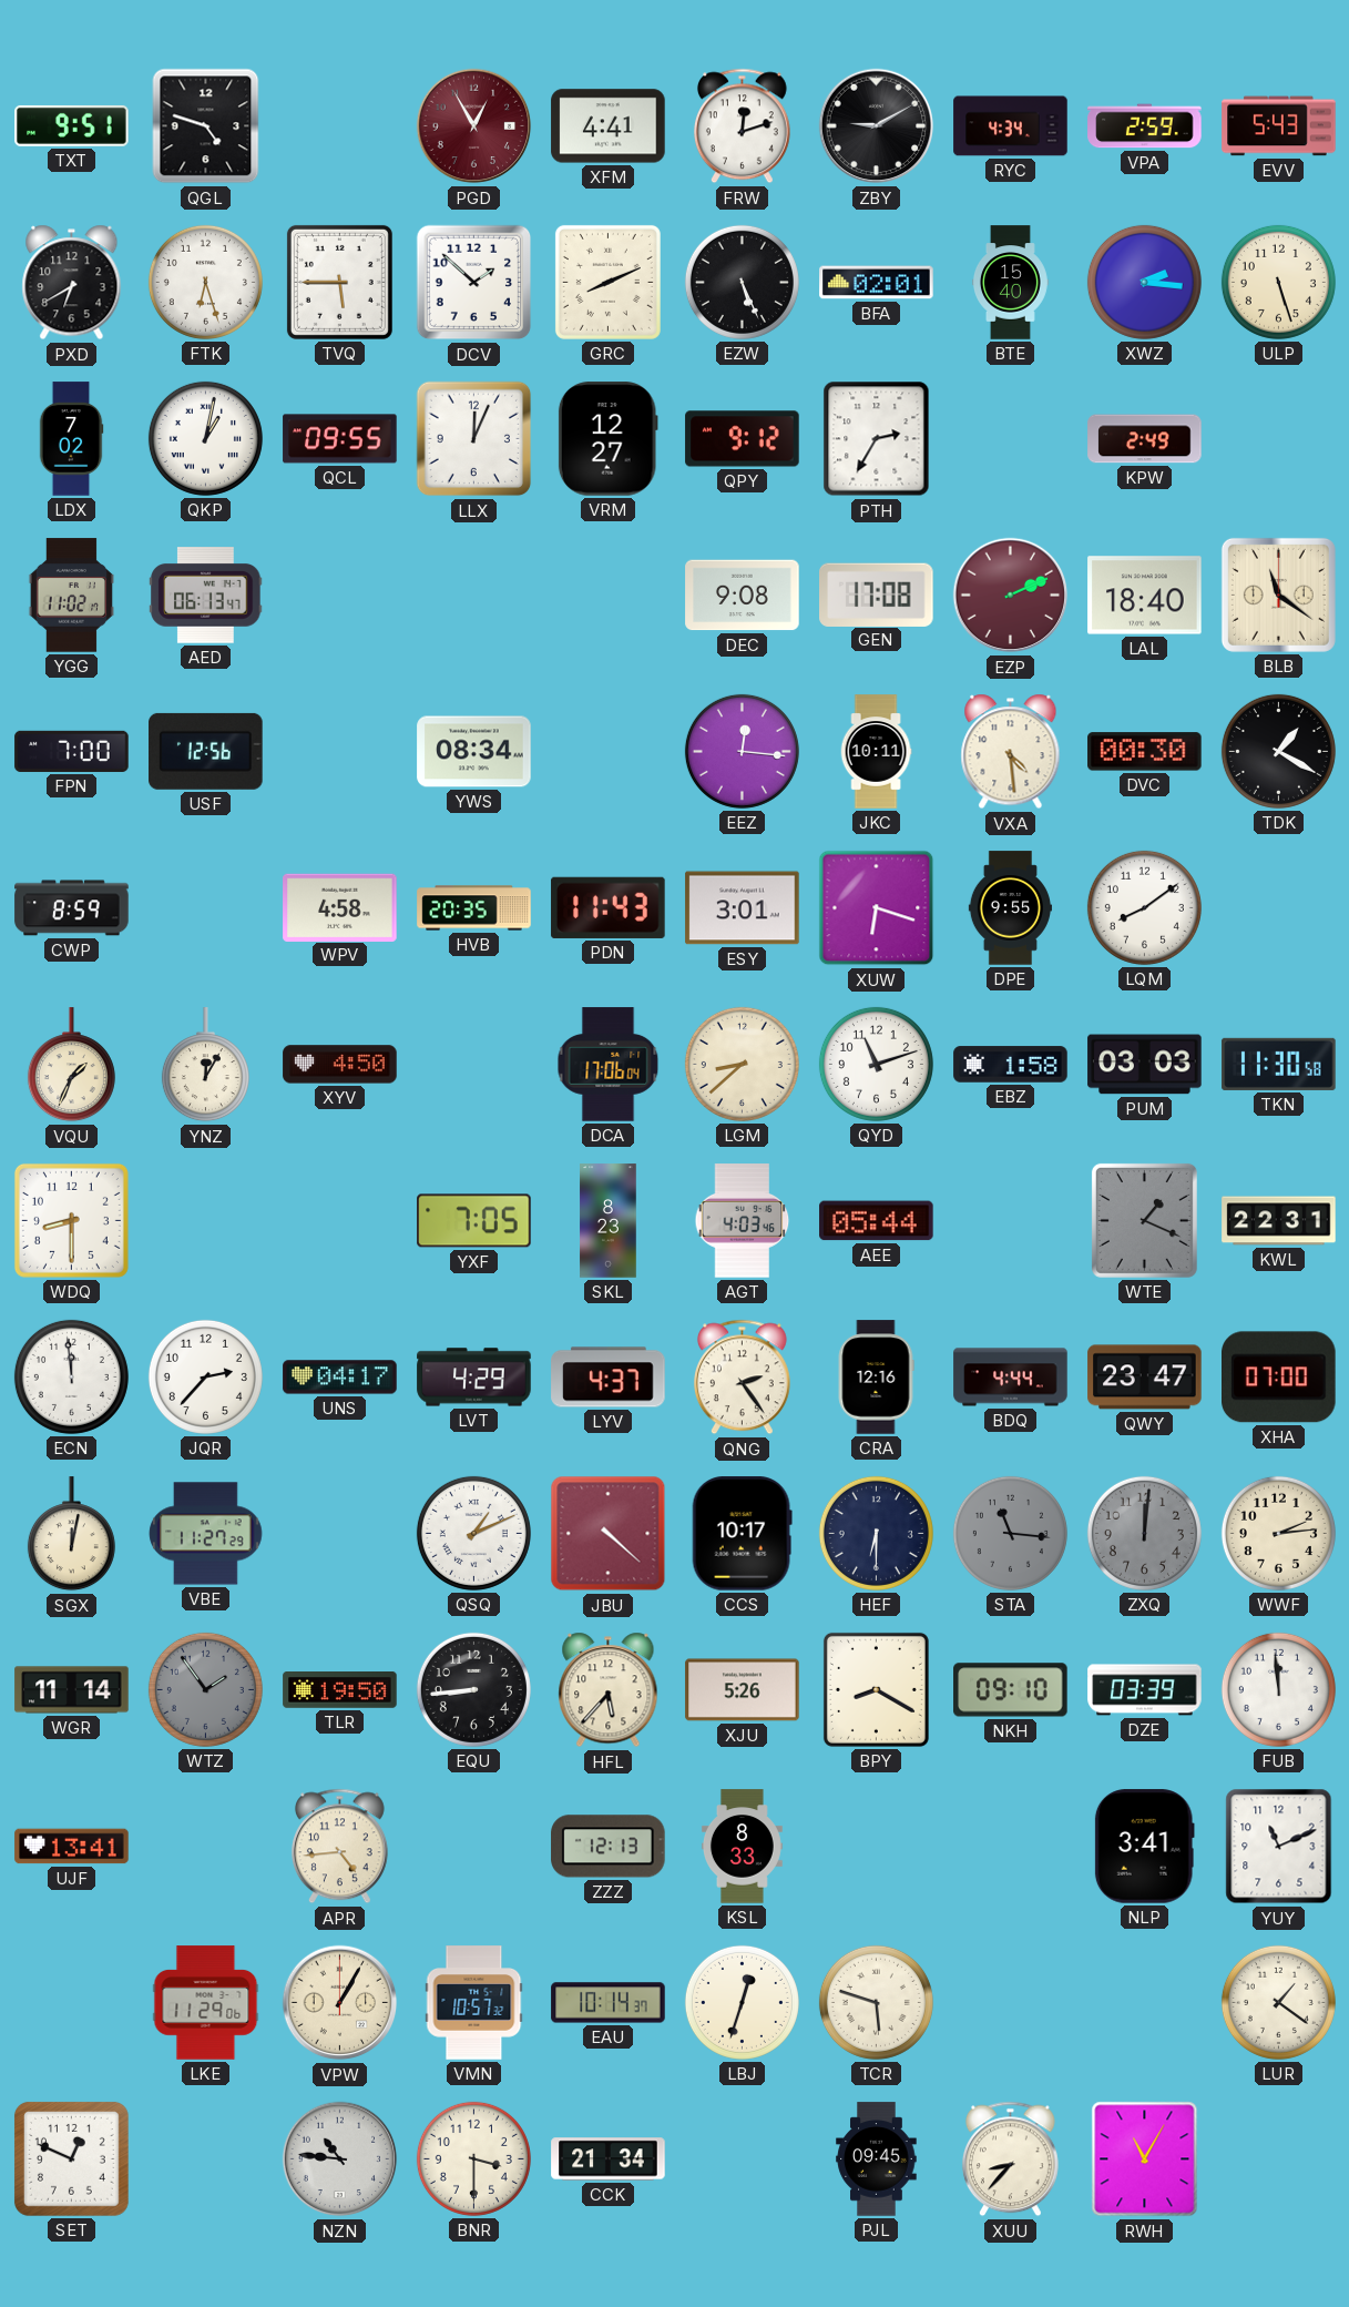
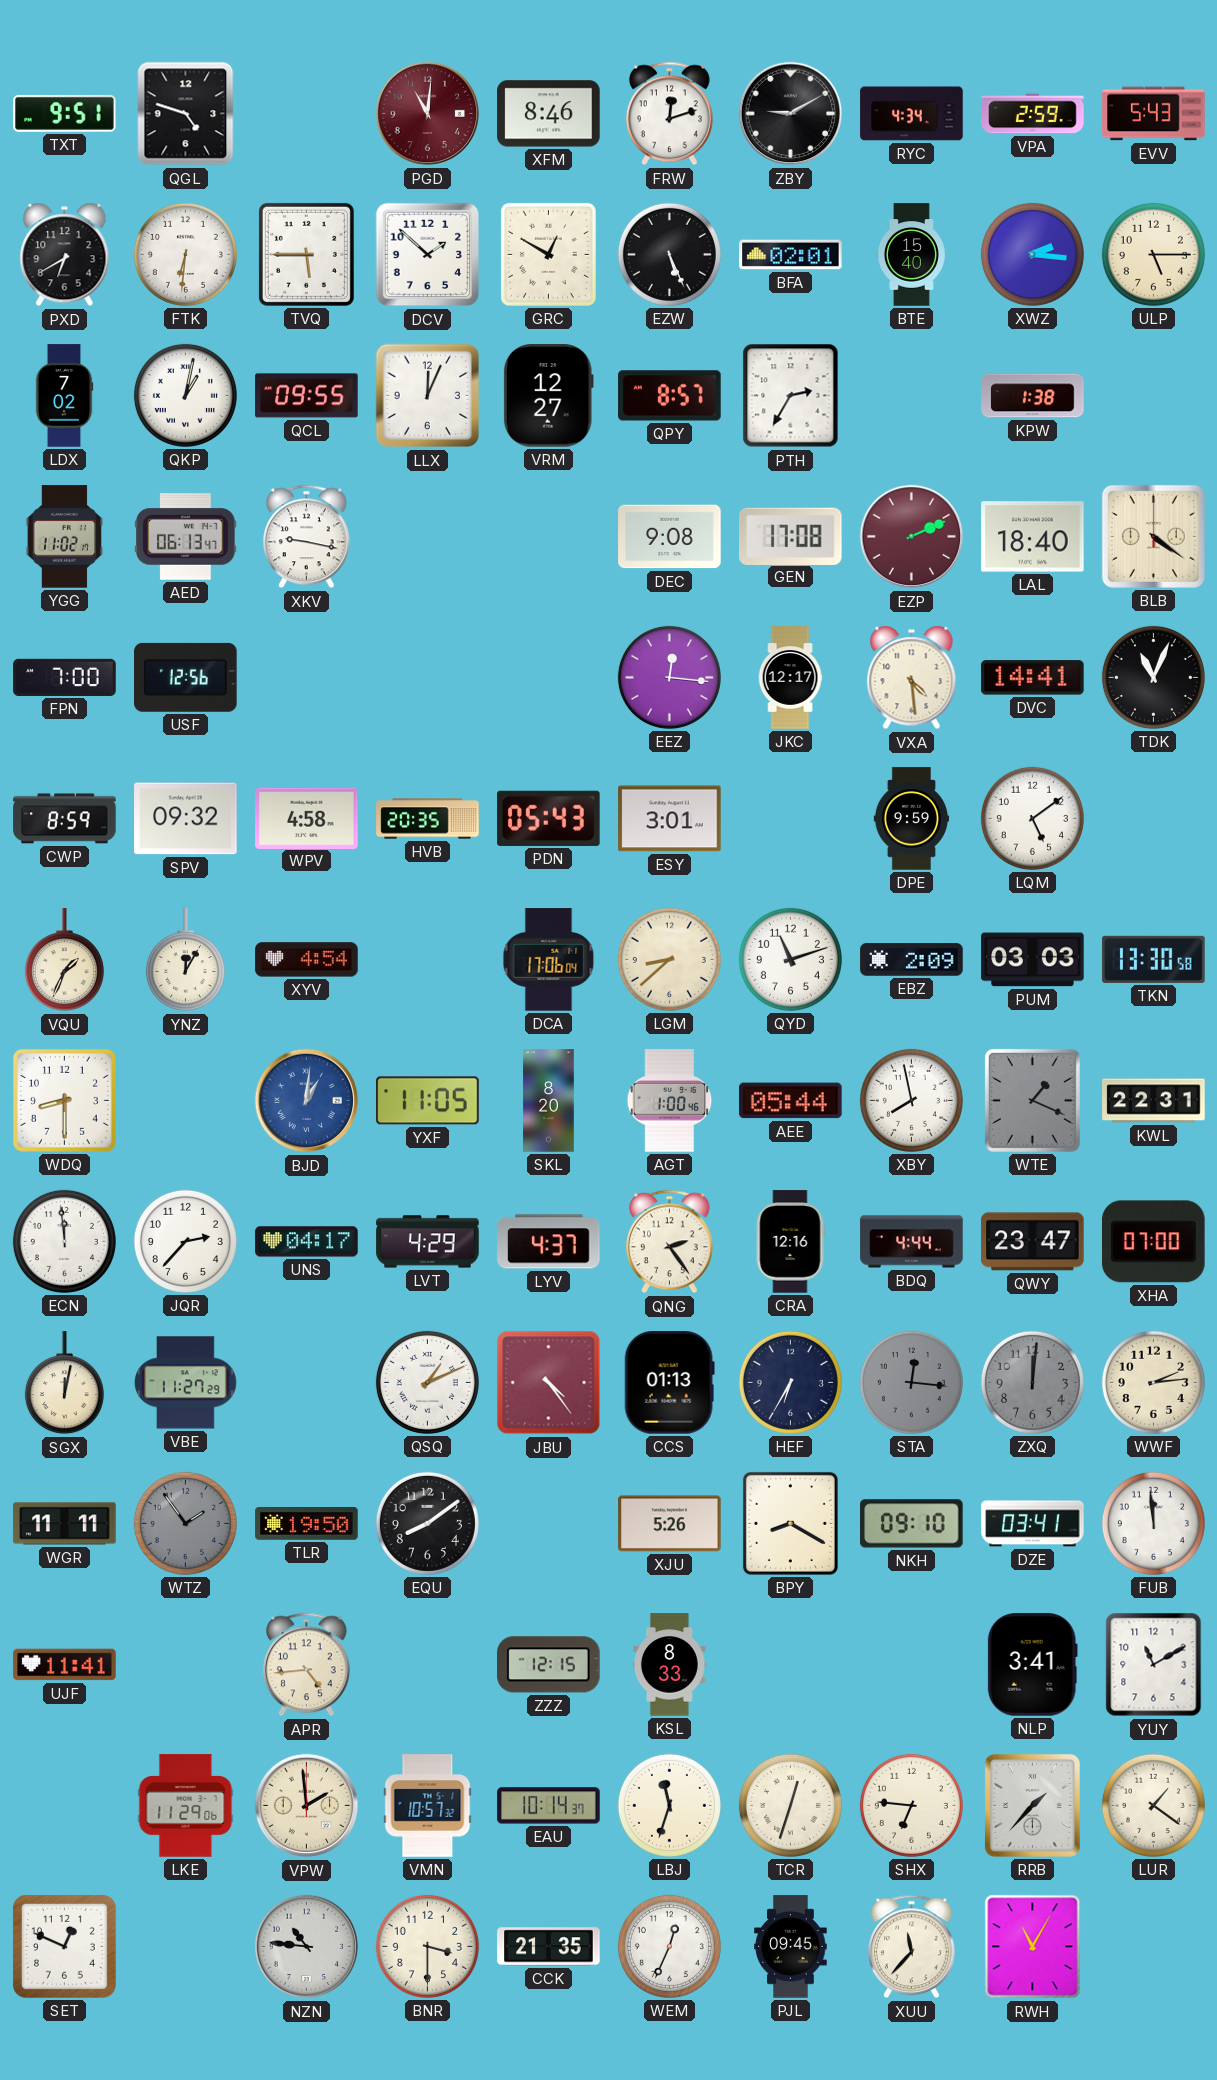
PGD: 12:55 -> 11:01 (428, 114)
XFM: 4:41 -> 8:46 (549, 114)
FTK: 6:27 -> 6:31 (185, 254)
GRC: 8:11 -> 12:50 (548, 254)
ULP: 5:27 -> 5:15 (1153, 254)
QPY: 9:12 -> 8:57 (670, 396)
KPW: 2:49 -> 1:38 (1033, 396)
XKV: none -> 9:17 (306, 537)
BLB: 11:21 -> 4:21 (1153, 536)
YWS: 08:34 -> none (474, 752)
JKC: 10:11 -> 12:17 (790, 678)
DVC: 00:30 -> 14:41 (1033, 678)
TDK: 1:20 -> 11:04 (1153, 677)
SPV: none -> 09:32 (186, 819)
PDN: 11:43 -> 05:43 (549, 818)
XUW: 6:18 -> none (877, 908)
DPE: 9:55 -> 9:59 (911, 819)
LQM: 8:09 -> 5:09 (1032, 818)
XYV: 4:50 -> 4:54 (307, 960)
EBZ: 1:58 -> 2:09 (912, 960)
TKN: 11:30 -> 13:30 (1154, 959)
BJD: none -> 1:01 (307, 1101)
YXF: 7:05 -> 11:05 (428, 1101)
SKL: 8:23 -> 8:20 (549, 1101)
AGT: 4:03 -> 1:00 (670, 1101)
XBY: none -> 7:58 (911, 1100)
JBU: 4:22 -> 4:24 (549, 1383)
CCS: 10:17 -> 01:13 (669, 1383)
HEF: 6:30 -> 6:35 (790, 1382)
STA: 11:16 -> 12:16 (911, 1382)
WGR: 11:14 -> 11:11 (65, 1524)
EQU: 8:44 -> 8:09 (427, 1523)
HFL: 5:37 -> none (609, 1690)
DZE: 03:39 -> 03:41 (1033, 1524)
UJF: 13:41 -> 11:41 (65, 1665)
ZZZ: 12:13 -> 12:15 (549, 1665)
YUY: 11:11 -> 11:10 (1154, 1665)
VPW: 1:05 -> 1:59 (307, 1806)
LBJ: 12:33 -> 11:33 (669, 1805)
TCR: 5:48 -> 12:33 (790, 1805)
SHX: none -> 6:46 (911, 1805)
RRB: none -> 1:37 (1032, 1805)
CCK: 21:34 -> 21:35 (549, 1947)
WEM: none -> 12:34 (669, 1946)
XUU: 8:37 -> 11:37 (911, 1947)
